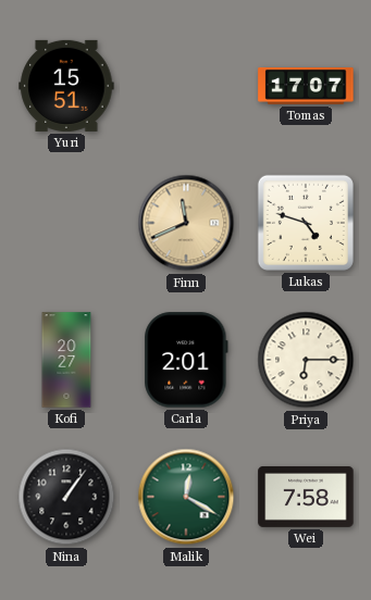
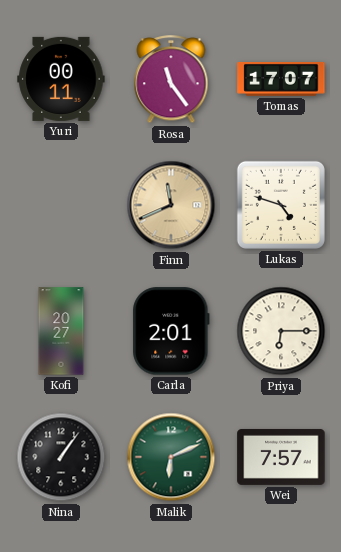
Yuri: 15:51 -> 00:11 (61, 79)
Rosa: none -> 11:24 (171, 80)
Malik: 12:20 -> 6:11 (171, 457)
Wei: 7:58 -> 7:57 (281, 457)
